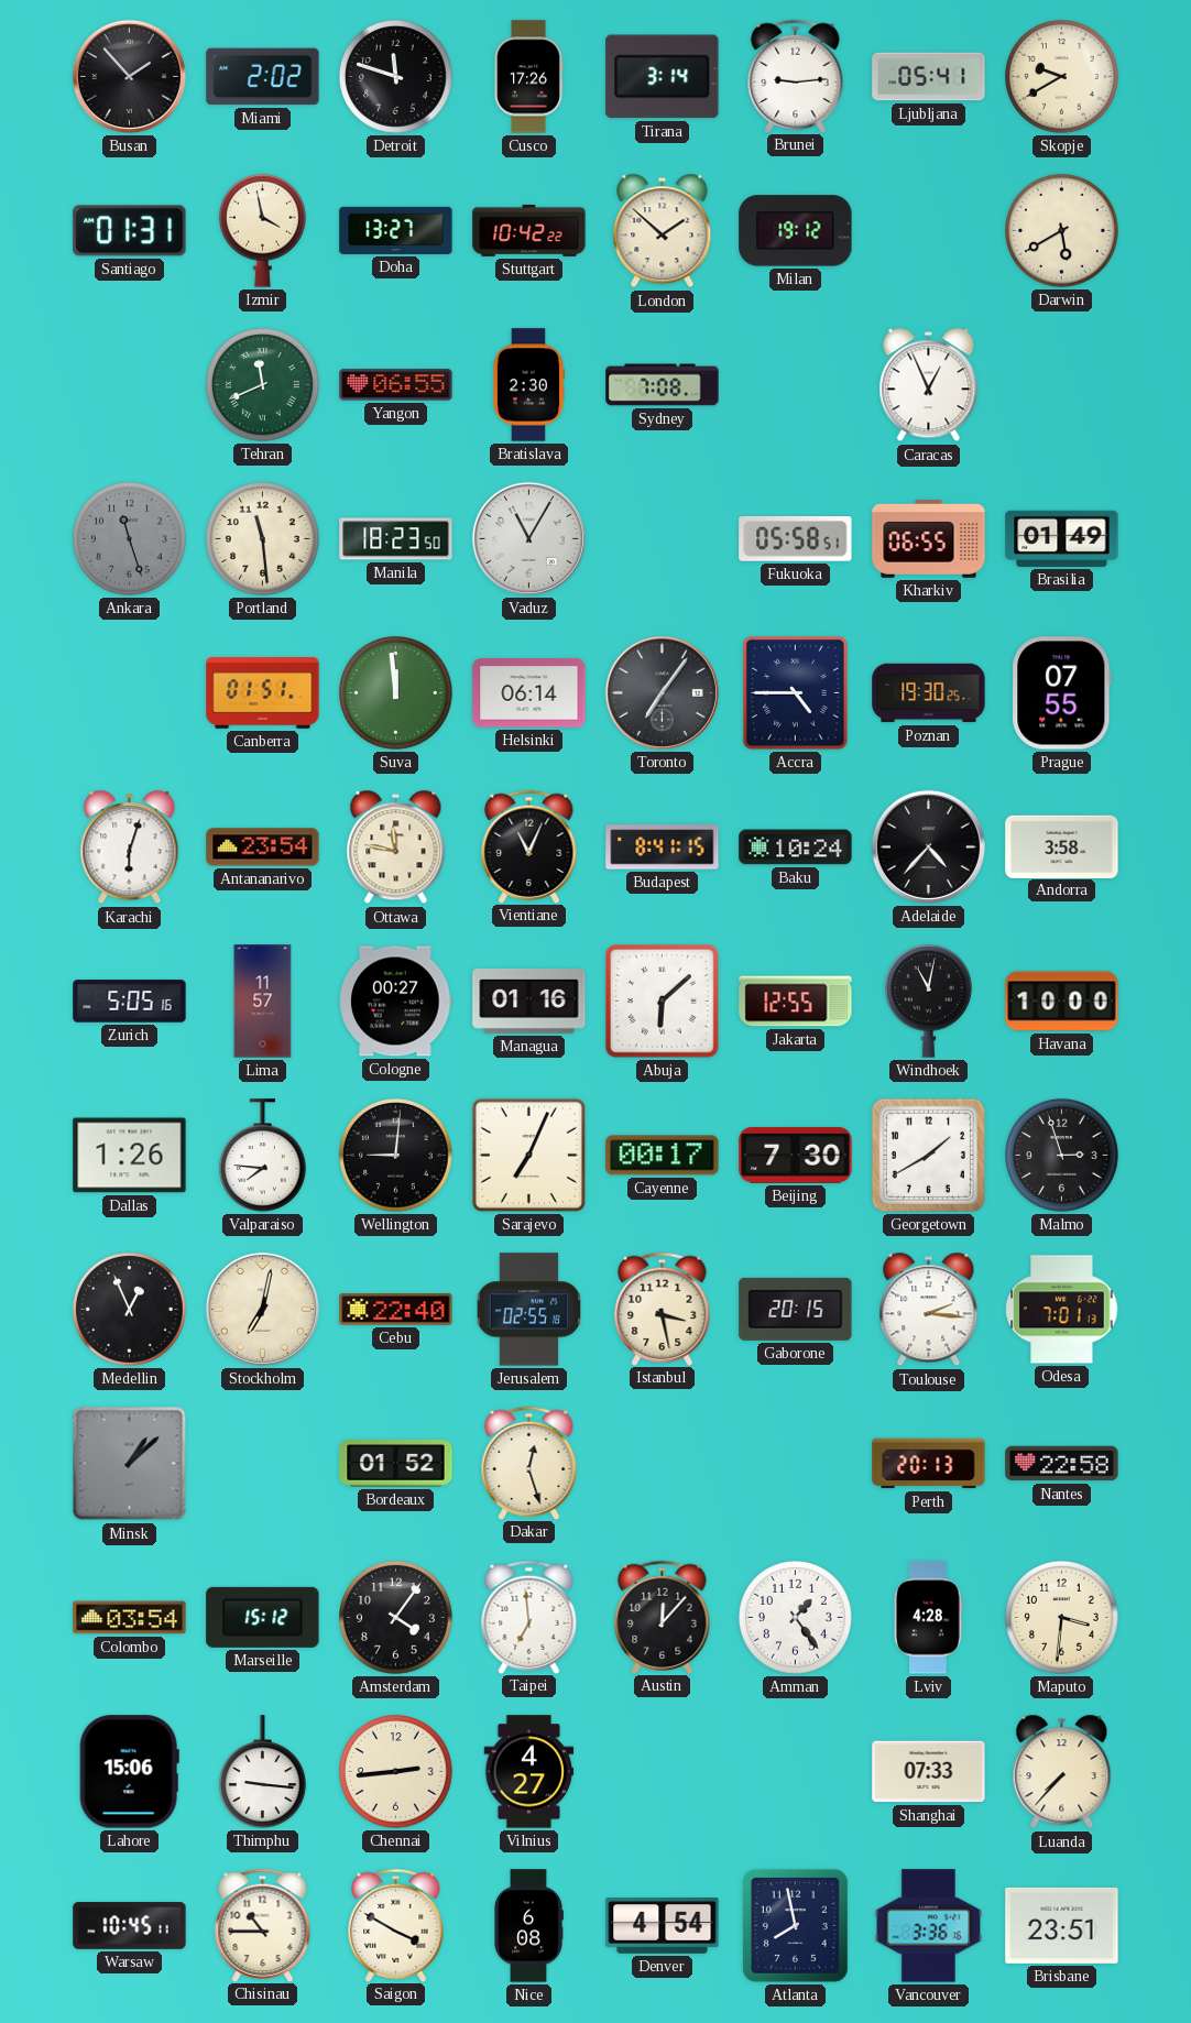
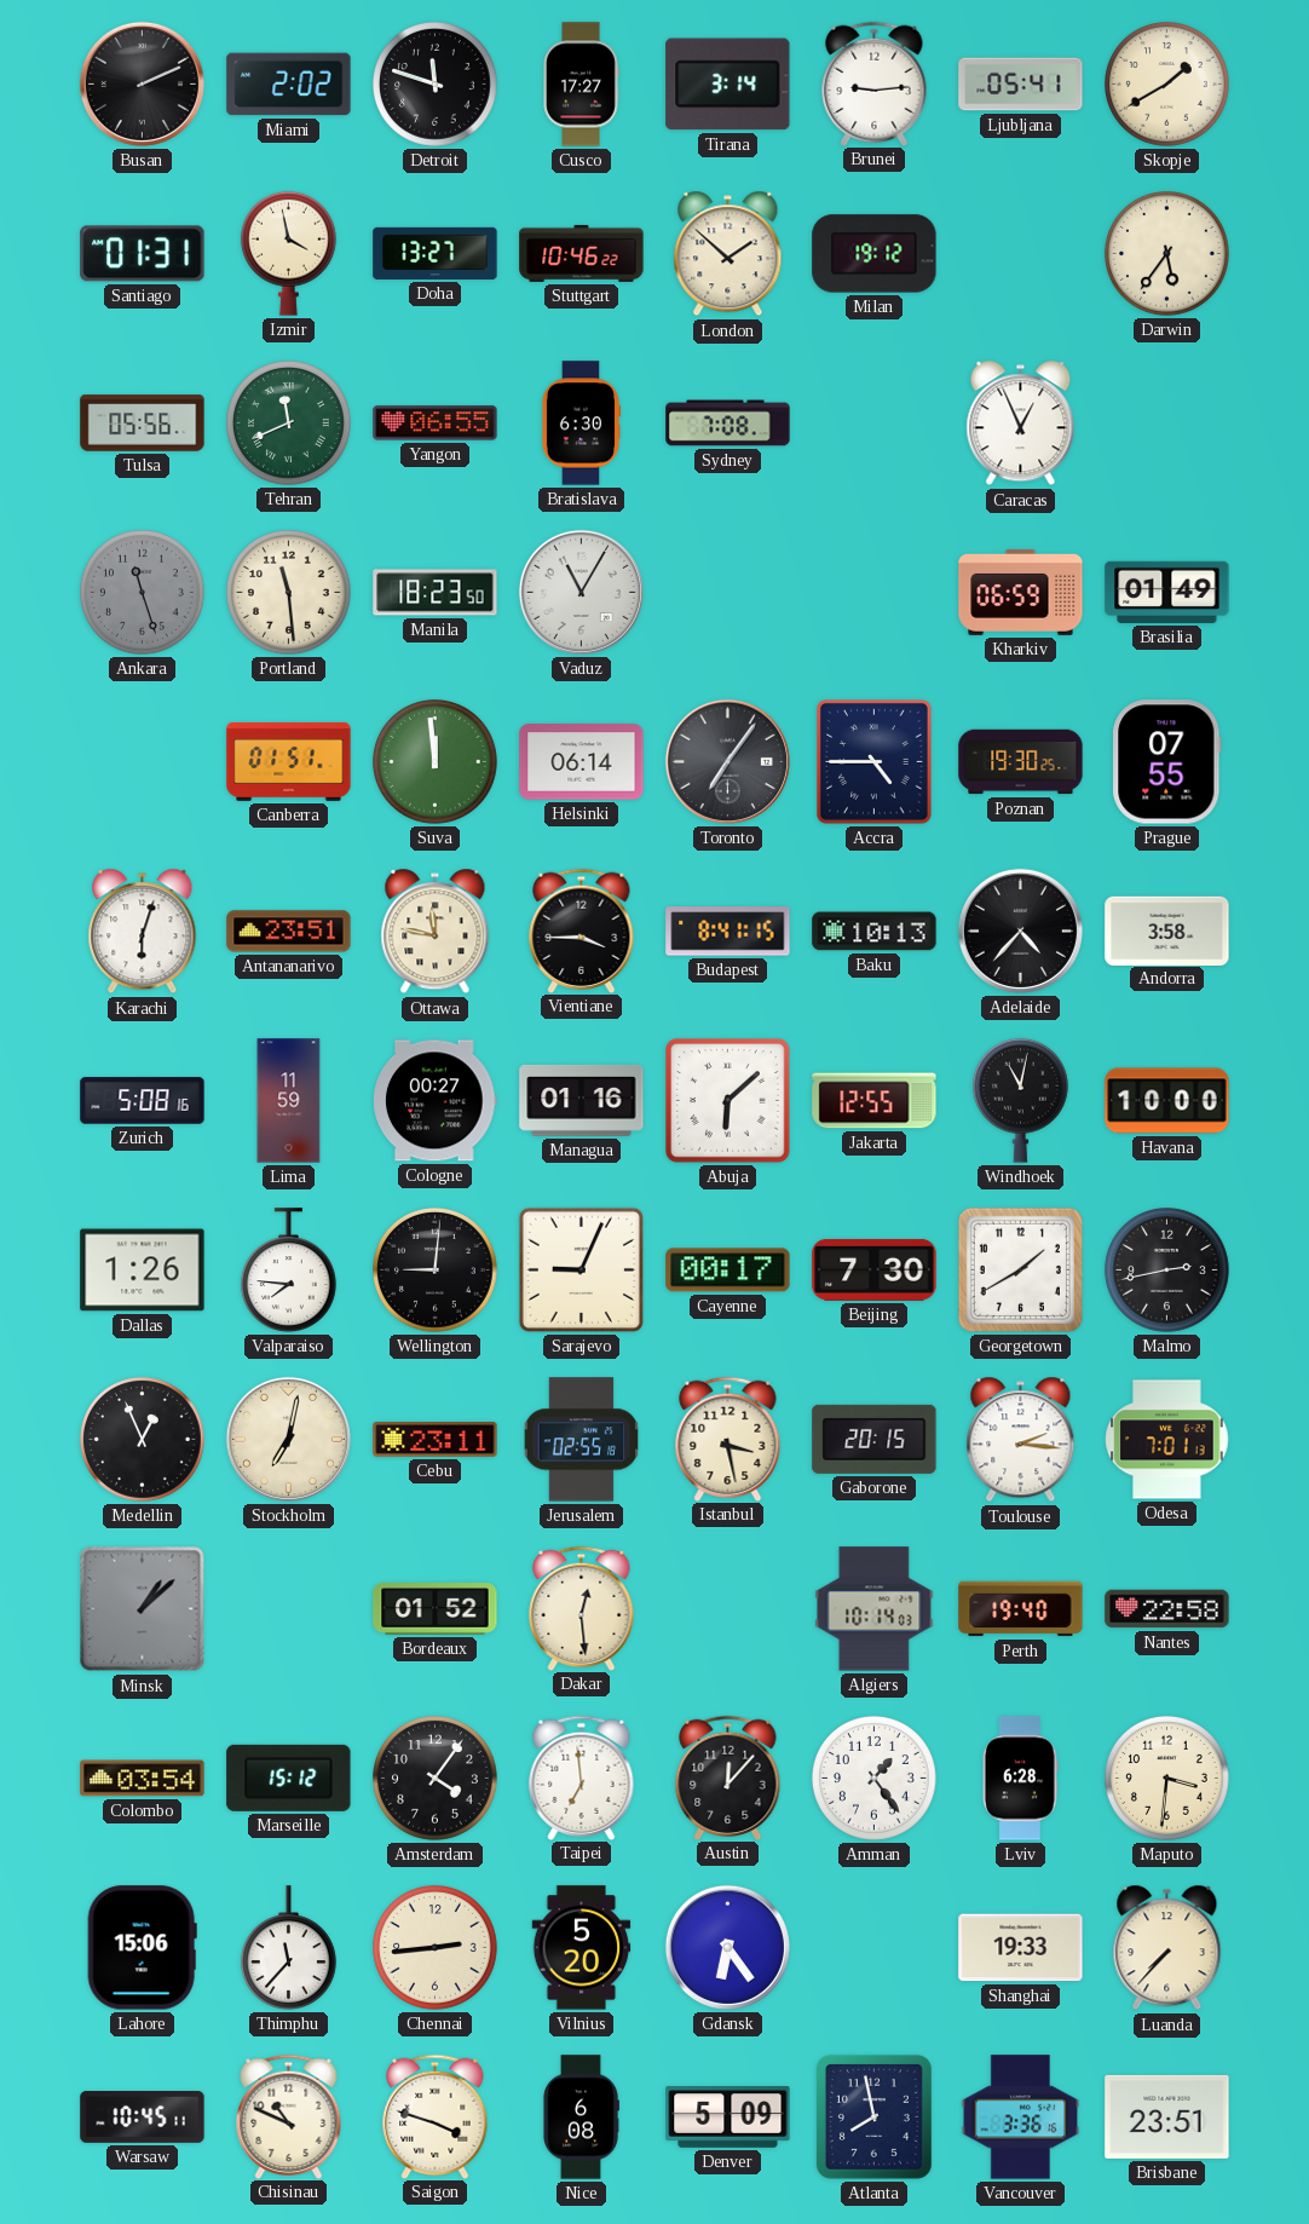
Busan: 1:53 -> 2:11 (142, 83)
Cusco: 17:26 -> 17:27 (581, 85)
Skopje: 9:40 -> 1:40 (1167, 85)
Stuttgart: 10:42 -> 10:46 (582, 253)
Darwin: 5:40 -> 5:36 (1167, 254)
Tulsa: none -> 05:56 (143, 424)
Bratislava: 2:30 -> 6:30 (579, 424)
Fukuoka: 05:58 -> none (796, 539)
Kharkiv: 06:55 -> 06:59 (1021, 592)
Antananarivo: 23:54 -> 23:51 (289, 932)
Vientiane: 11:04 -> 3:45 (582, 930)
Baku: 10:24 -> 10:13 (875, 932)
Zurich: 5:05 -> 5:08 (143, 1101)
Lima: 11:57 -> 11:59 (289, 1101)
Sarajevo: 7:04 -> 9:04 (581, 1269)
Malmo: 2:57 -> 2:43 (1167, 1271)
Cebu: 22:40 -> 23:11 (436, 1440)
Dakar: 12:27 -> 12:29 (582, 1608)
Algiers: none -> 10:14 (875, 1609)
Perth: 20:13 -> 19:40 (1021, 1609)
Lviv: 4:28 -> 6:28 (1020, 1779)
Thimphu: 9:16 -> 11:37 (288, 1948)
Vilnius: 4:27 -> 5:20 (582, 1948)
Gdansk: none -> 6:24 (727, 1947)
Shanghai: 07:33 -> 19:33 (1021, 1948)
Chisinau: 10:45 -> 10:49 (289, 2116)
Saigon: 3:50 -> 3:48 (436, 2116)
Denver: 4:54 -> 5:09 (728, 2118)
